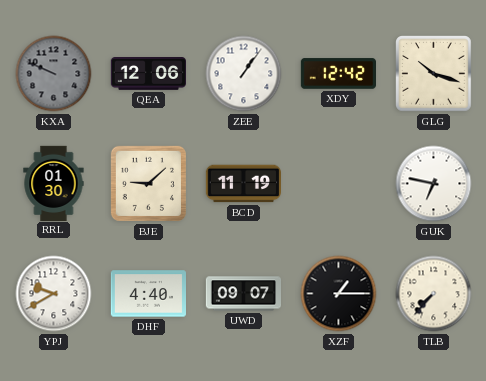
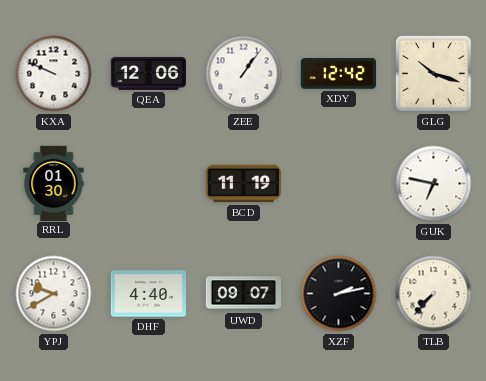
KXA dial: grey -> white (54, 74)
BJE: 9:08 -> none (148, 183)
XZF: 1:15 -> 2:13 (339, 294)
